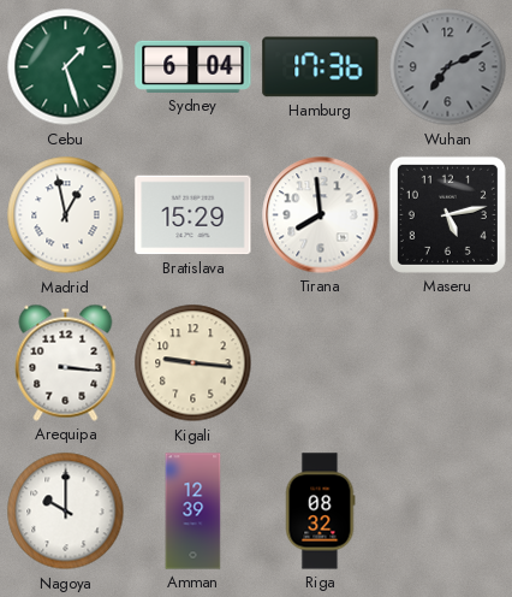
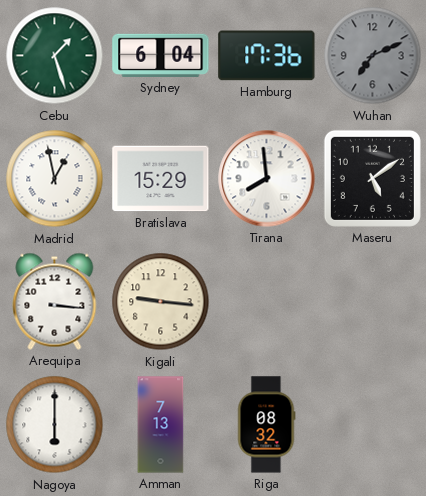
Maseru: 5:13 -> 5:09 (372, 178)
Nagoya: 10:00 -> 6:00 (55, 425)
Amman: 12:39 -> 7:13 (161, 425)
